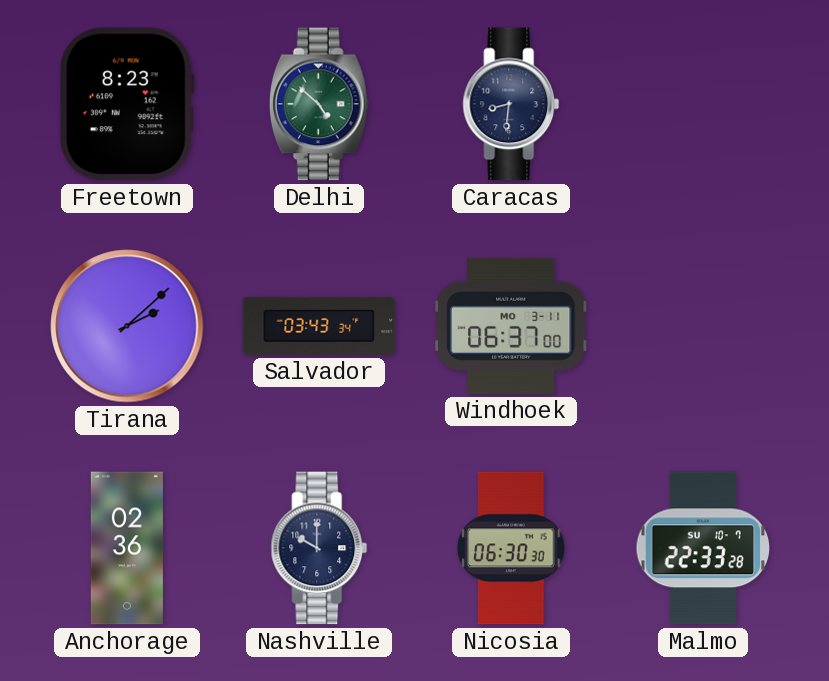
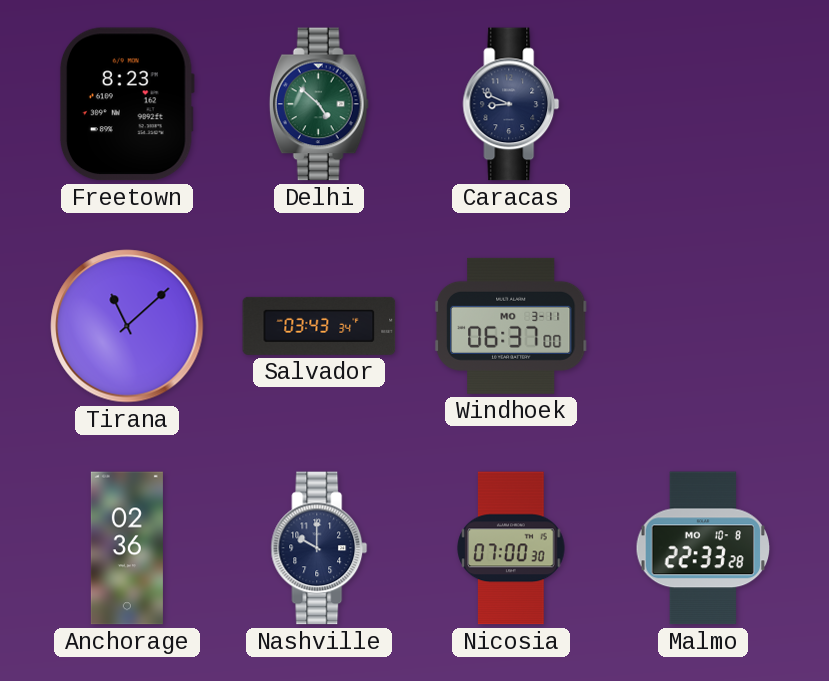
Caracas: 8:31 -> 8:49 (511, 104)
Tirana: 2:08 -> 11:08 (127, 326)
Nicosia: 06:30 -> 07:00 (511, 548)
Malmo date: SU 10-7 -> MO 10-8 (702, 548)
